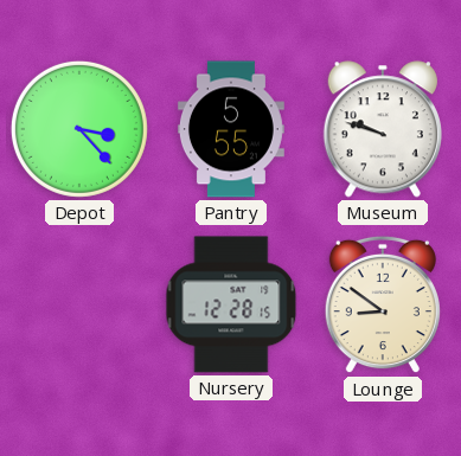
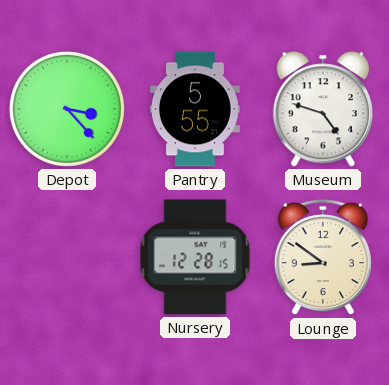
Museum: 9:48 -> 4:48 (323, 109)
